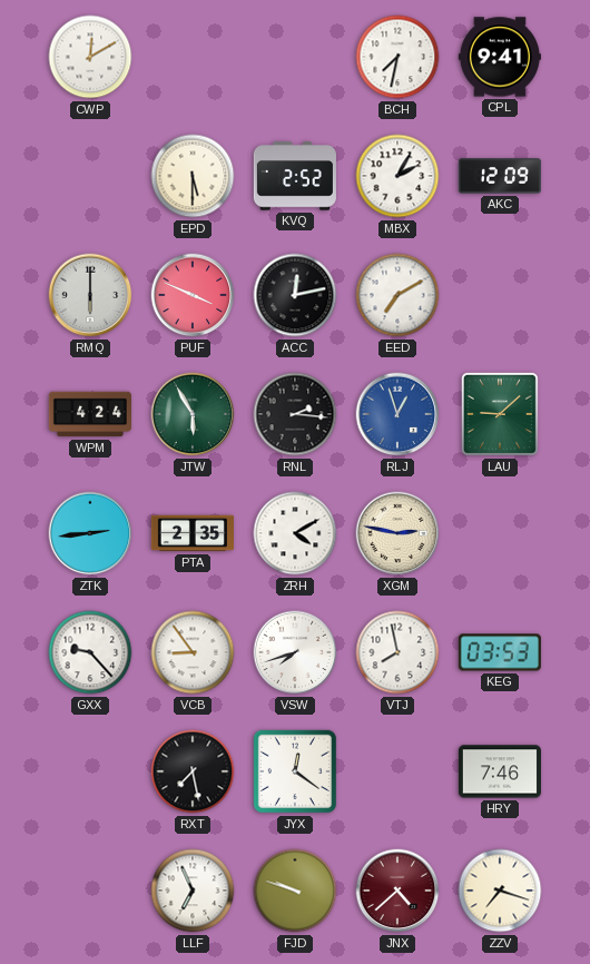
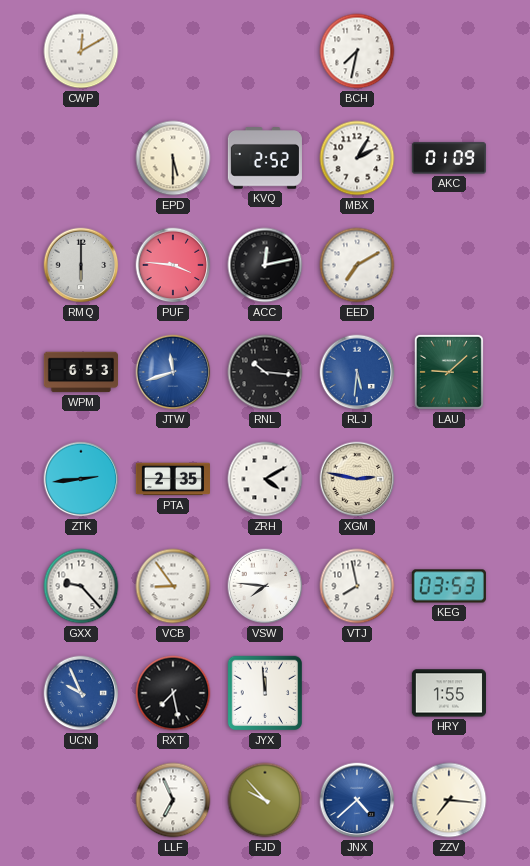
CPL: 9:41 -> none (500, 57)
AKC: 12:09 -> 01:09 (449, 158)
PUF: 3:49 -> 3:46 (173, 265)
WPM: 4:24 -> 6:53 (81, 372)
JTW: 5:55 -> 11:42 (173, 372)
JTW dial: green -> blue (173, 372)
RNL: 2:16 -> 10:16 (265, 372)
RLJ: 12:57 -> 5:31 (357, 372)
VSW: 7:42 -> 7:46 (265, 586)
UCN: none -> 9:56 (81, 693)
JYX: 12:21 -> 11:59 (265, 693)
HRY: 7:46 -> 1:55 (449, 693)
FJD: 9:48 -> 9:53 (265, 800)
JNX dial: burgundy -> blue (357, 800)
ZZV: 7:18 -> 7:16 (449, 800)
